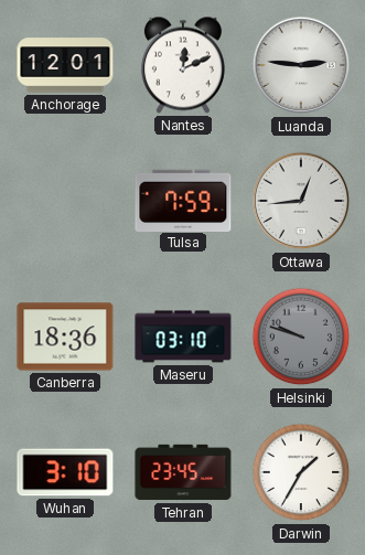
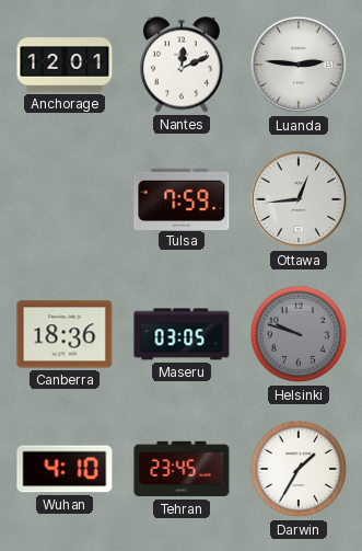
Maseru: 03:10 -> 03:05 (182, 334)
Wuhan: 3:10 -> 4:10 (65, 469)
